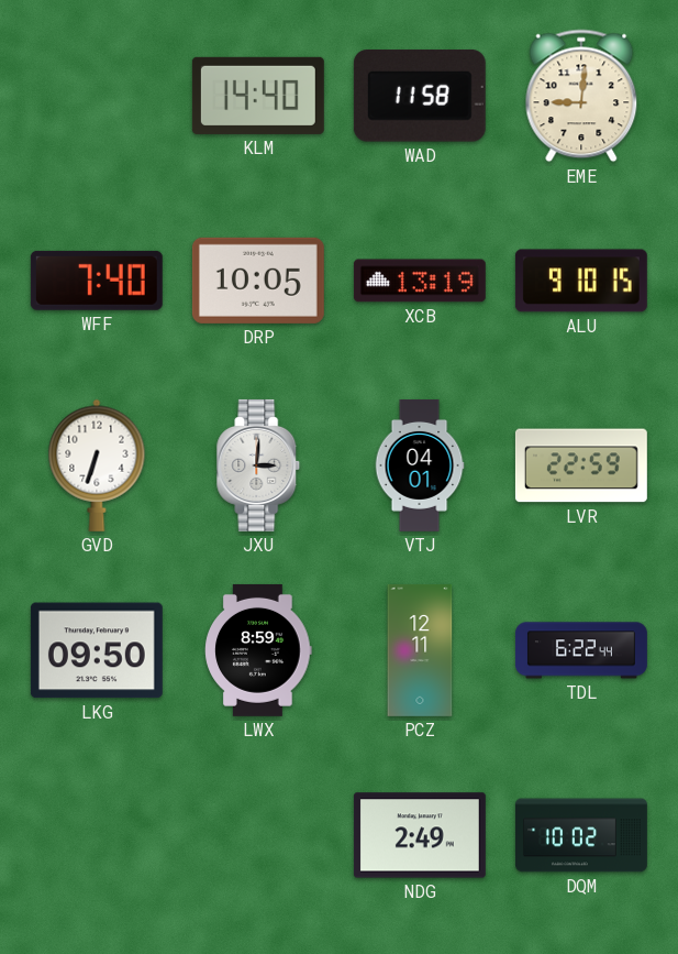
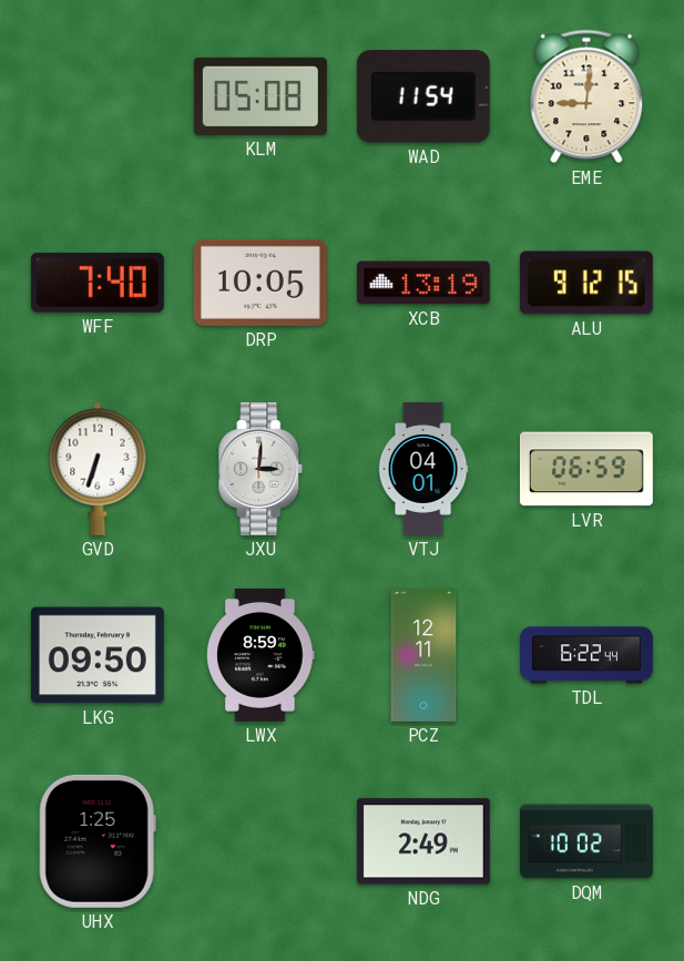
KLM: 14:40 -> 05:08 (261, 96)
WAD: 11:58 -> 11:54 (423, 96)
ALU: 9:10 -> 9:12 (586, 283)
LVR: 22:59 -> 06:59 (586, 469)
UHX: none -> 1:25 (98, 841)
